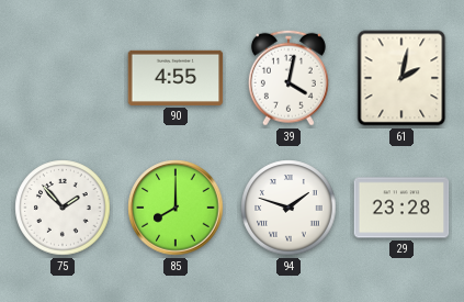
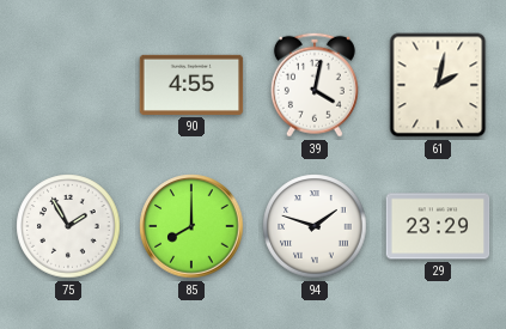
75: 1:53 -> 1:55 (68, 226)
29: 23:28 -> 23:29 (438, 226)
